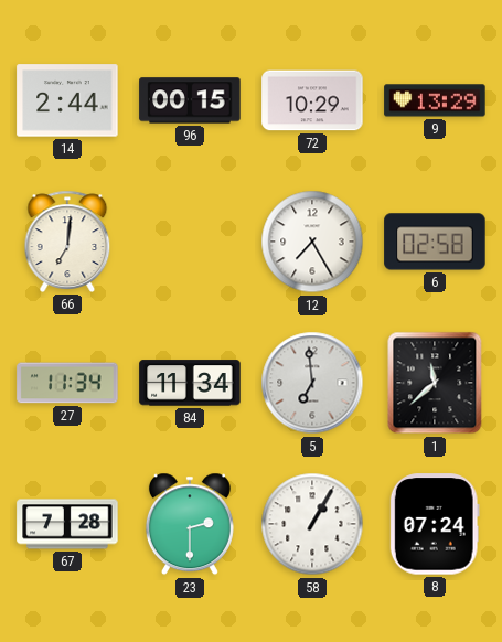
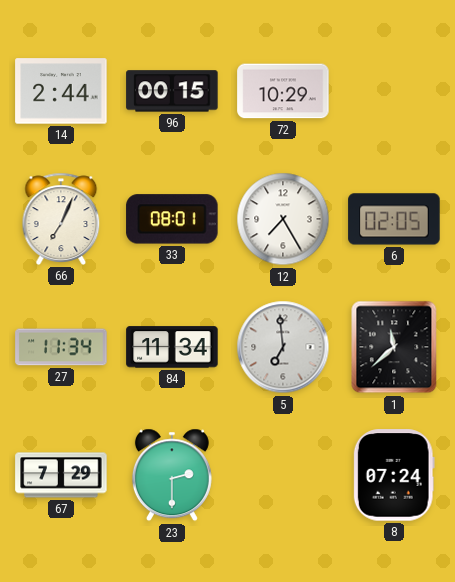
9: 13:29 -> none (435, 100)
66: 7:01 -> 7:04 (61, 219)
33: none -> 08:01 (172, 219)
6: 02:58 -> 02:05 (394, 219)
67: 7:28 -> 7:29 (61, 475)
58: 1:05 -> none (312, 524)
